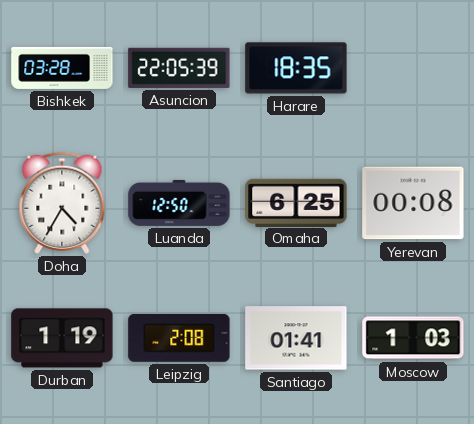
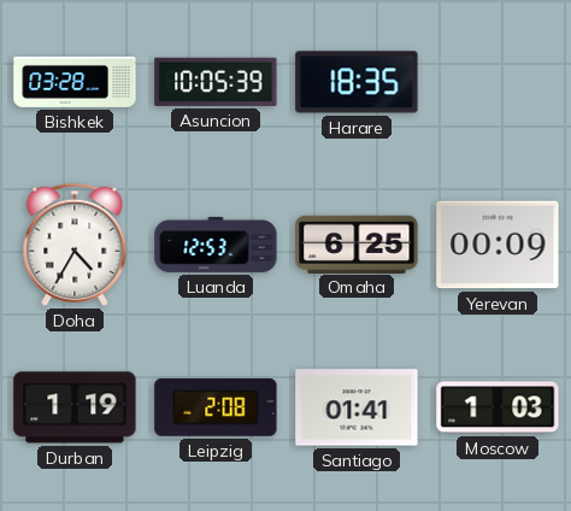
Asuncion: 22:05 -> 10:05 (216, 82)
Luanda: 12:50 -> 12:53 (216, 245)
Yerevan: 00:08 -> 00:09 (498, 245)
